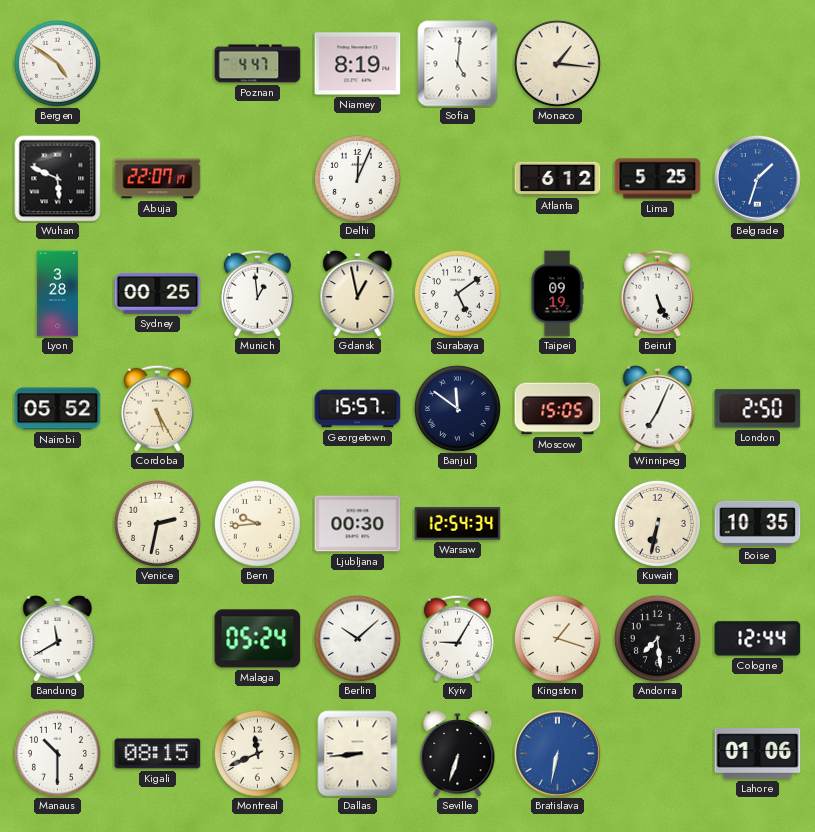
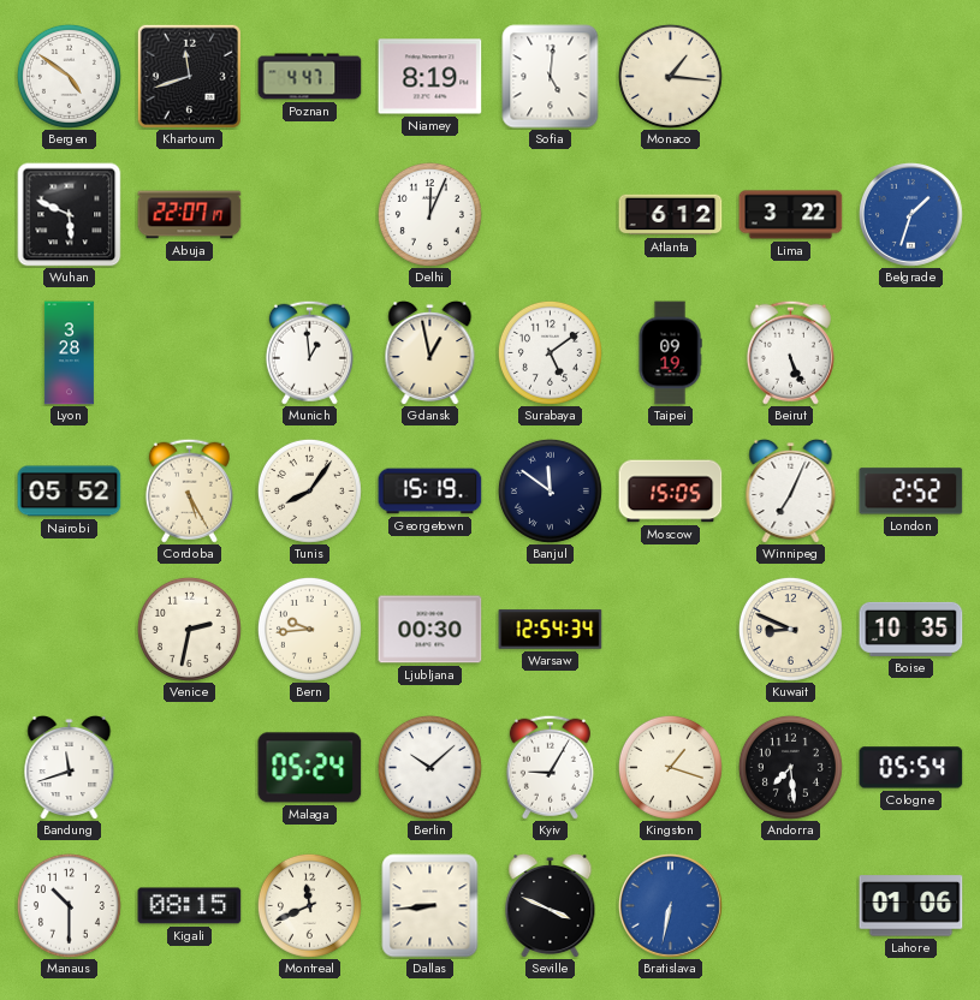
Khartoum: none -> 11:42 (189, 76)
Lima: 5:25 -> 3:22 (791, 215)
Sydney: 00:25 -> none (158, 293)
Tunis: none -> 8:06 (309, 490)
Georgetown: 15:57 -> 15:19 (430, 492)
London: 2:50 -> 2:52 (911, 492)
Kuwait: 6:32 -> 8:49 (790, 629)
Bandung: 11:40 -> 11:42 (70, 767)
Cologne: 12:44 -> 05:54 (911, 768)
Seville: 6:33 -> 3:49 (551, 905)
